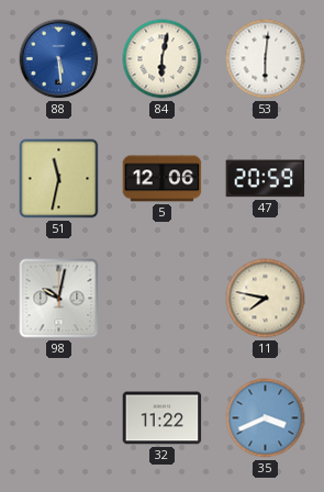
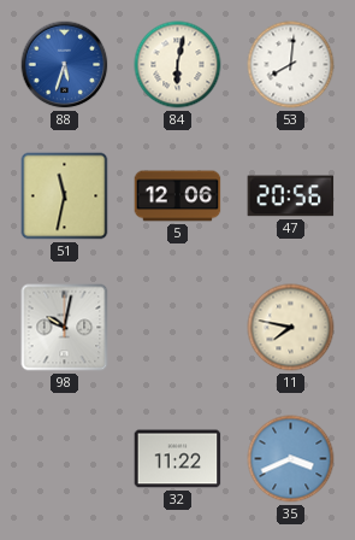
88: 5:29 -> 5:33 (65, 65)
53: 6:01 -> 8:01 (291, 65)
47: 20:59 -> 20:56 (291, 196)
